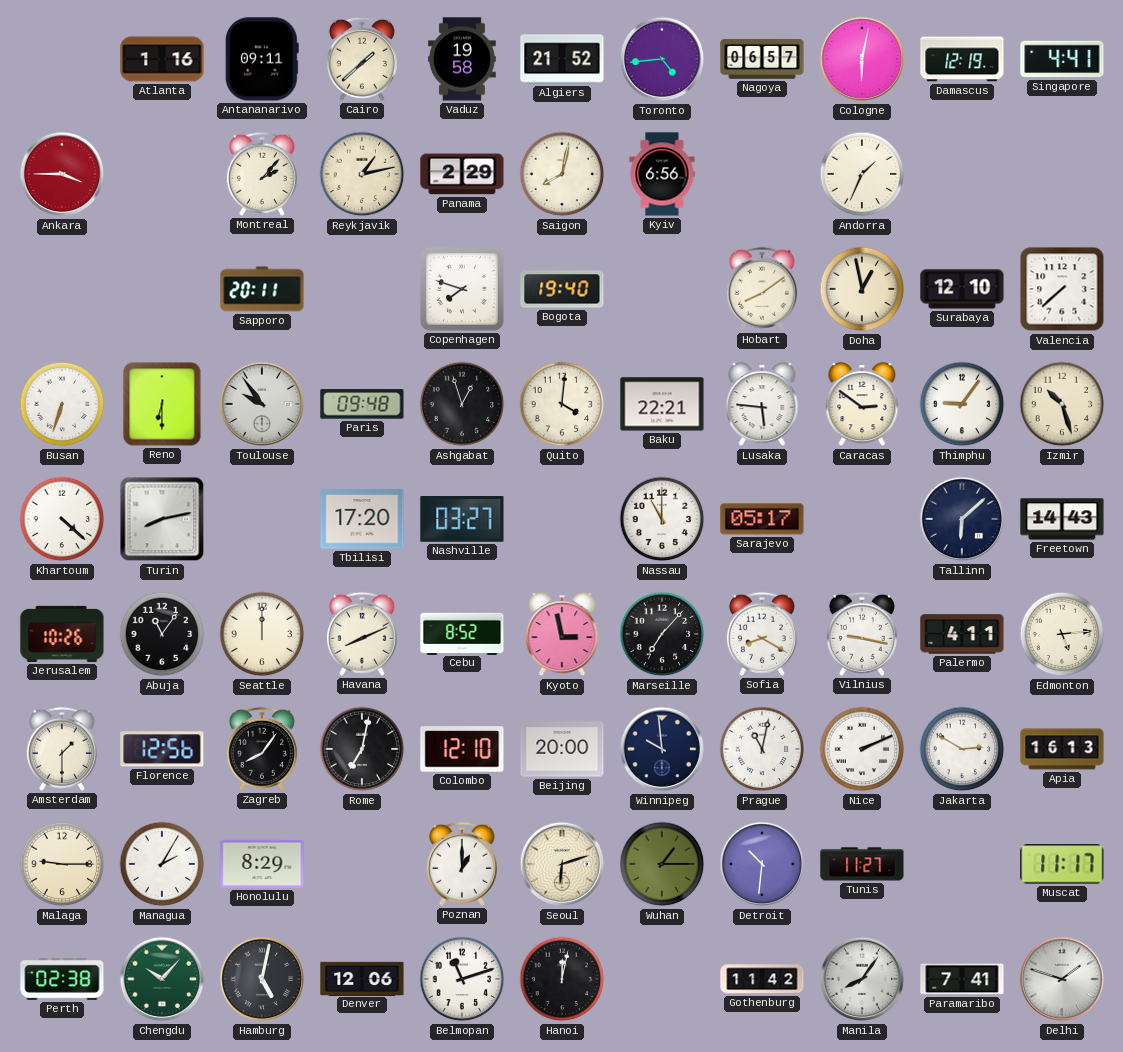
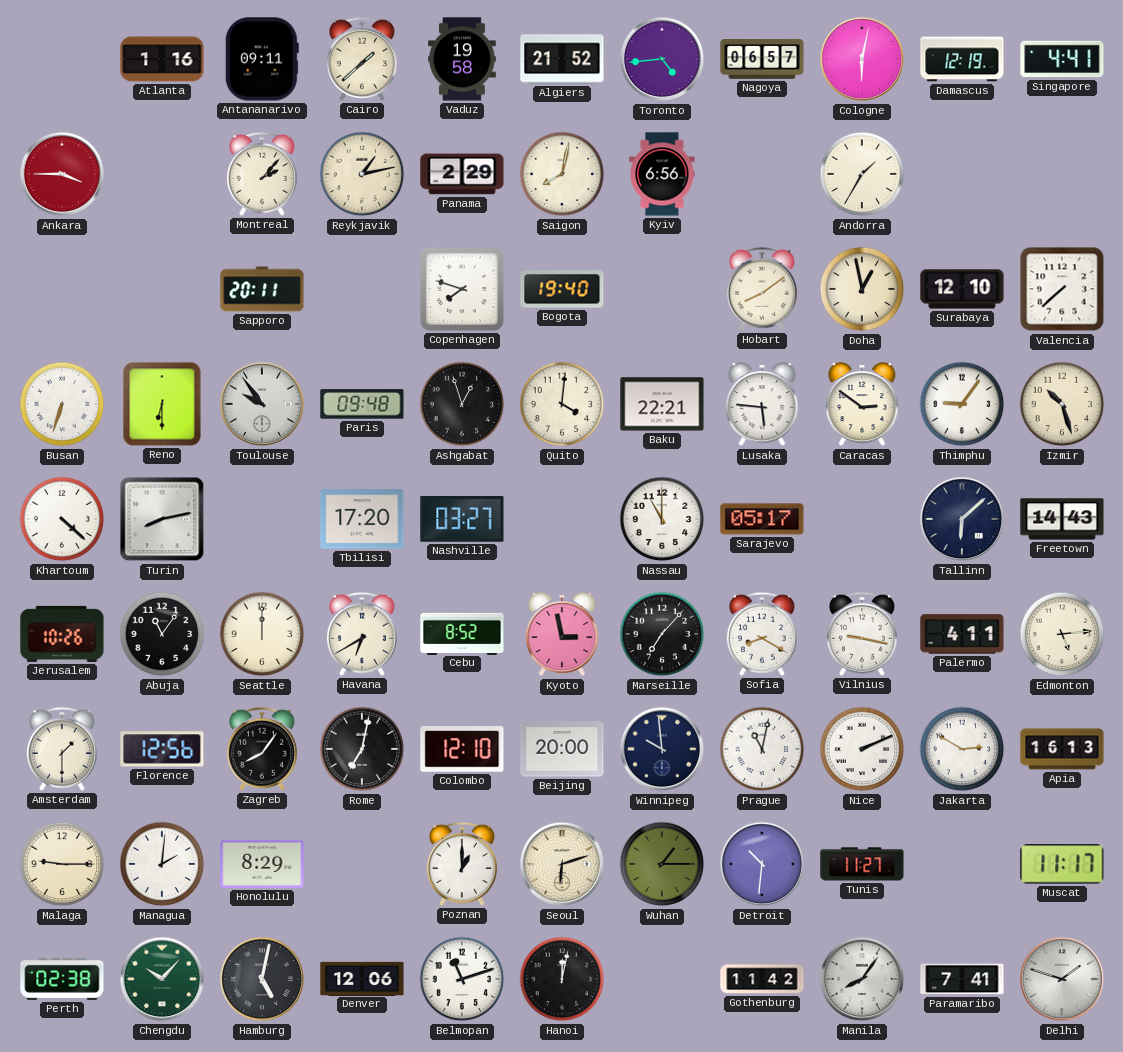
Andorra: 1:34 -> 1:35 (862, 174)
Havana: 8:11 -> 6:40 (362, 634)
Managua: 2:05 -> 2:01 (162, 864)
